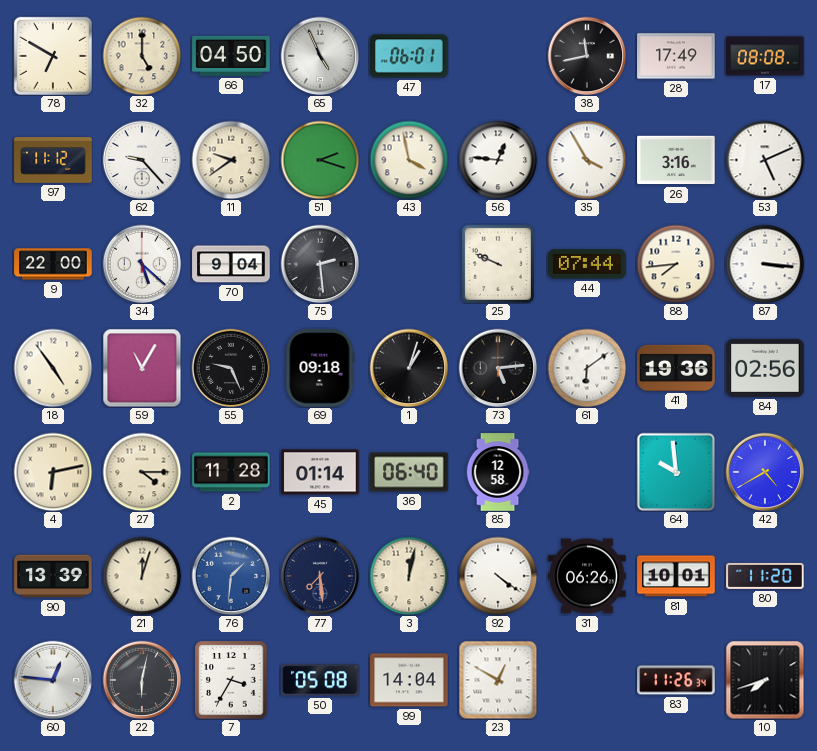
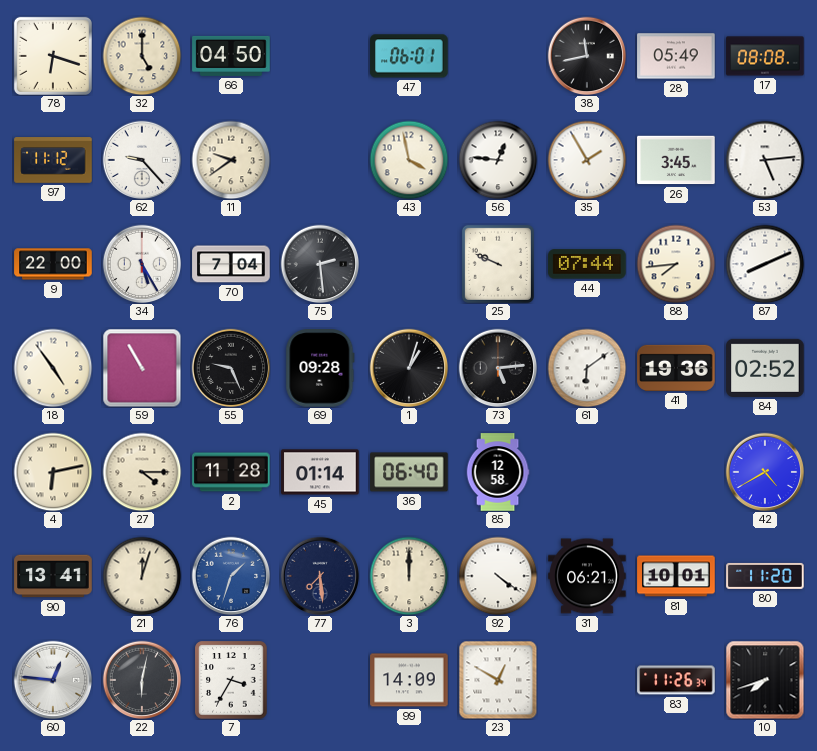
78: 6:50 -> 6:18 (53, 56)
65: 4:56 -> none (320, 56)
28: 17:49 -> 05:49 (676, 56)
51: 2:18 -> none (320, 160)
35: 3:55 -> 1:55 (587, 160)
26: 3:16 -> 3:45 (676, 160)
53: 5:11 -> 5:14 (765, 160)
34: 5:22 -> 5:25 (142, 264)
70: 9:04 -> 7:04 (231, 264)
87: 3:16 -> 8:11 (765, 264)
59: 11:05 -> 10:55 (142, 368)
69: 09:18 -> 09:28 (320, 368)
84: 02:56 -> 02:52 (765, 368)
64: 9:59 -> none (676, 472)
90: 13:39 -> 13:41 (53, 576)
76: 1:31 -> 1:33 (231, 576)
3: 12:02 -> 12:00 (409, 576)
31: 06:26 -> 06:21 (587, 576)
50: 05:08 -> none (320, 680)
99: 14:04 -> 14:09 (409, 680)
